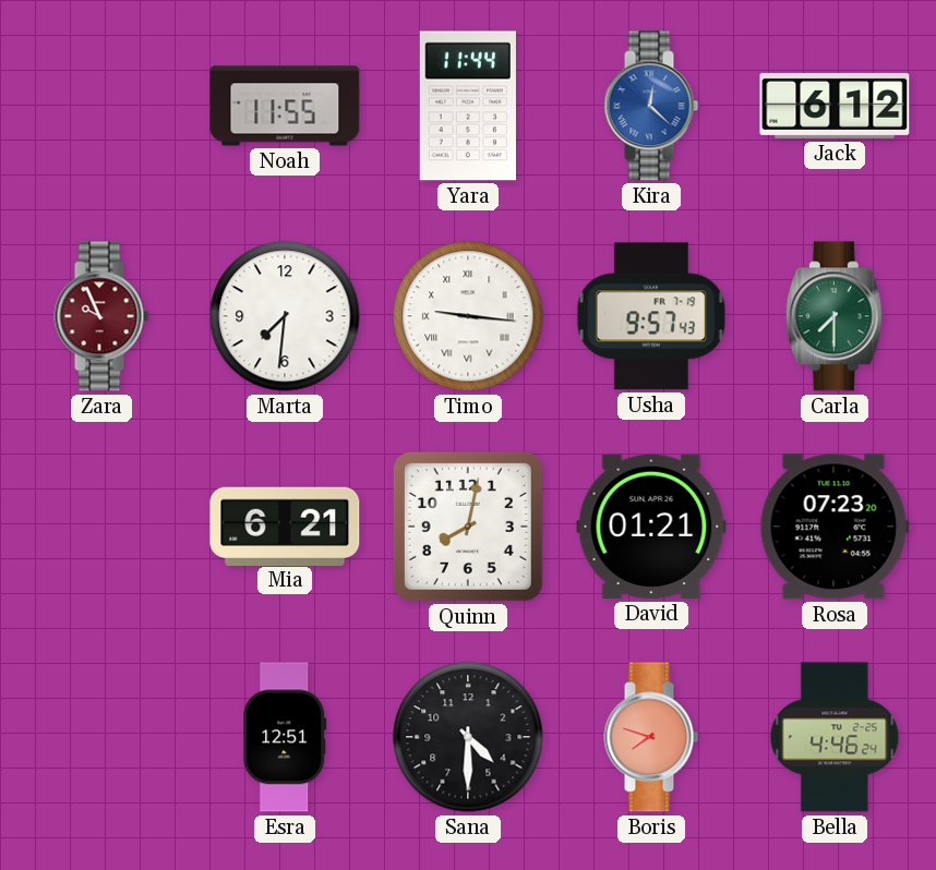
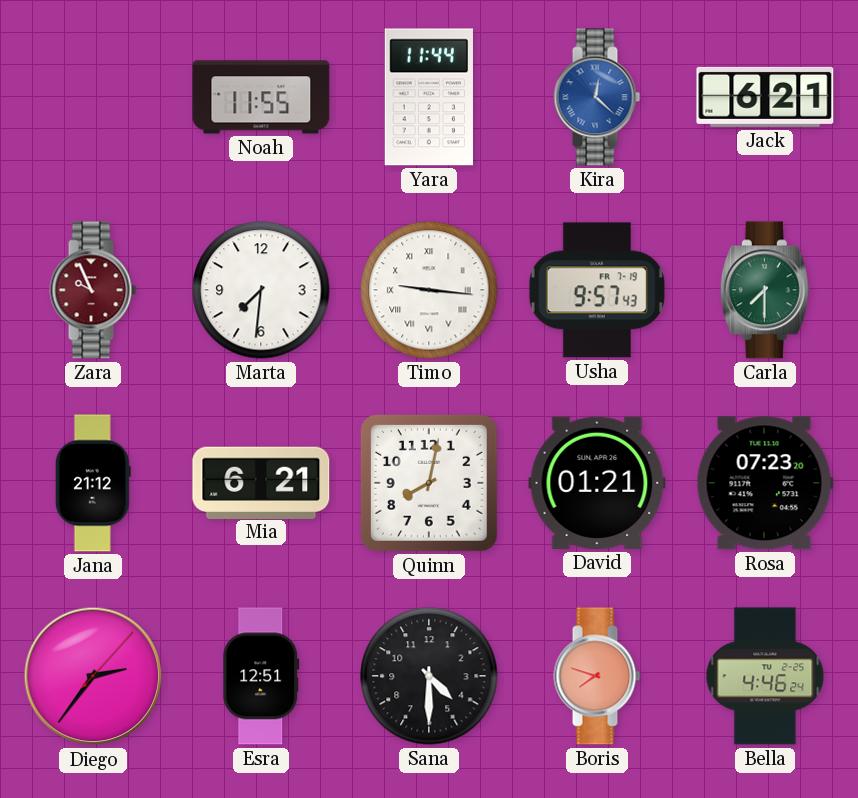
Jack: 6:12 -> 6:21 (765, 97)
Jana: none -> 21:12 (93, 483)
Diego: none -> 2:36 (93, 676)
